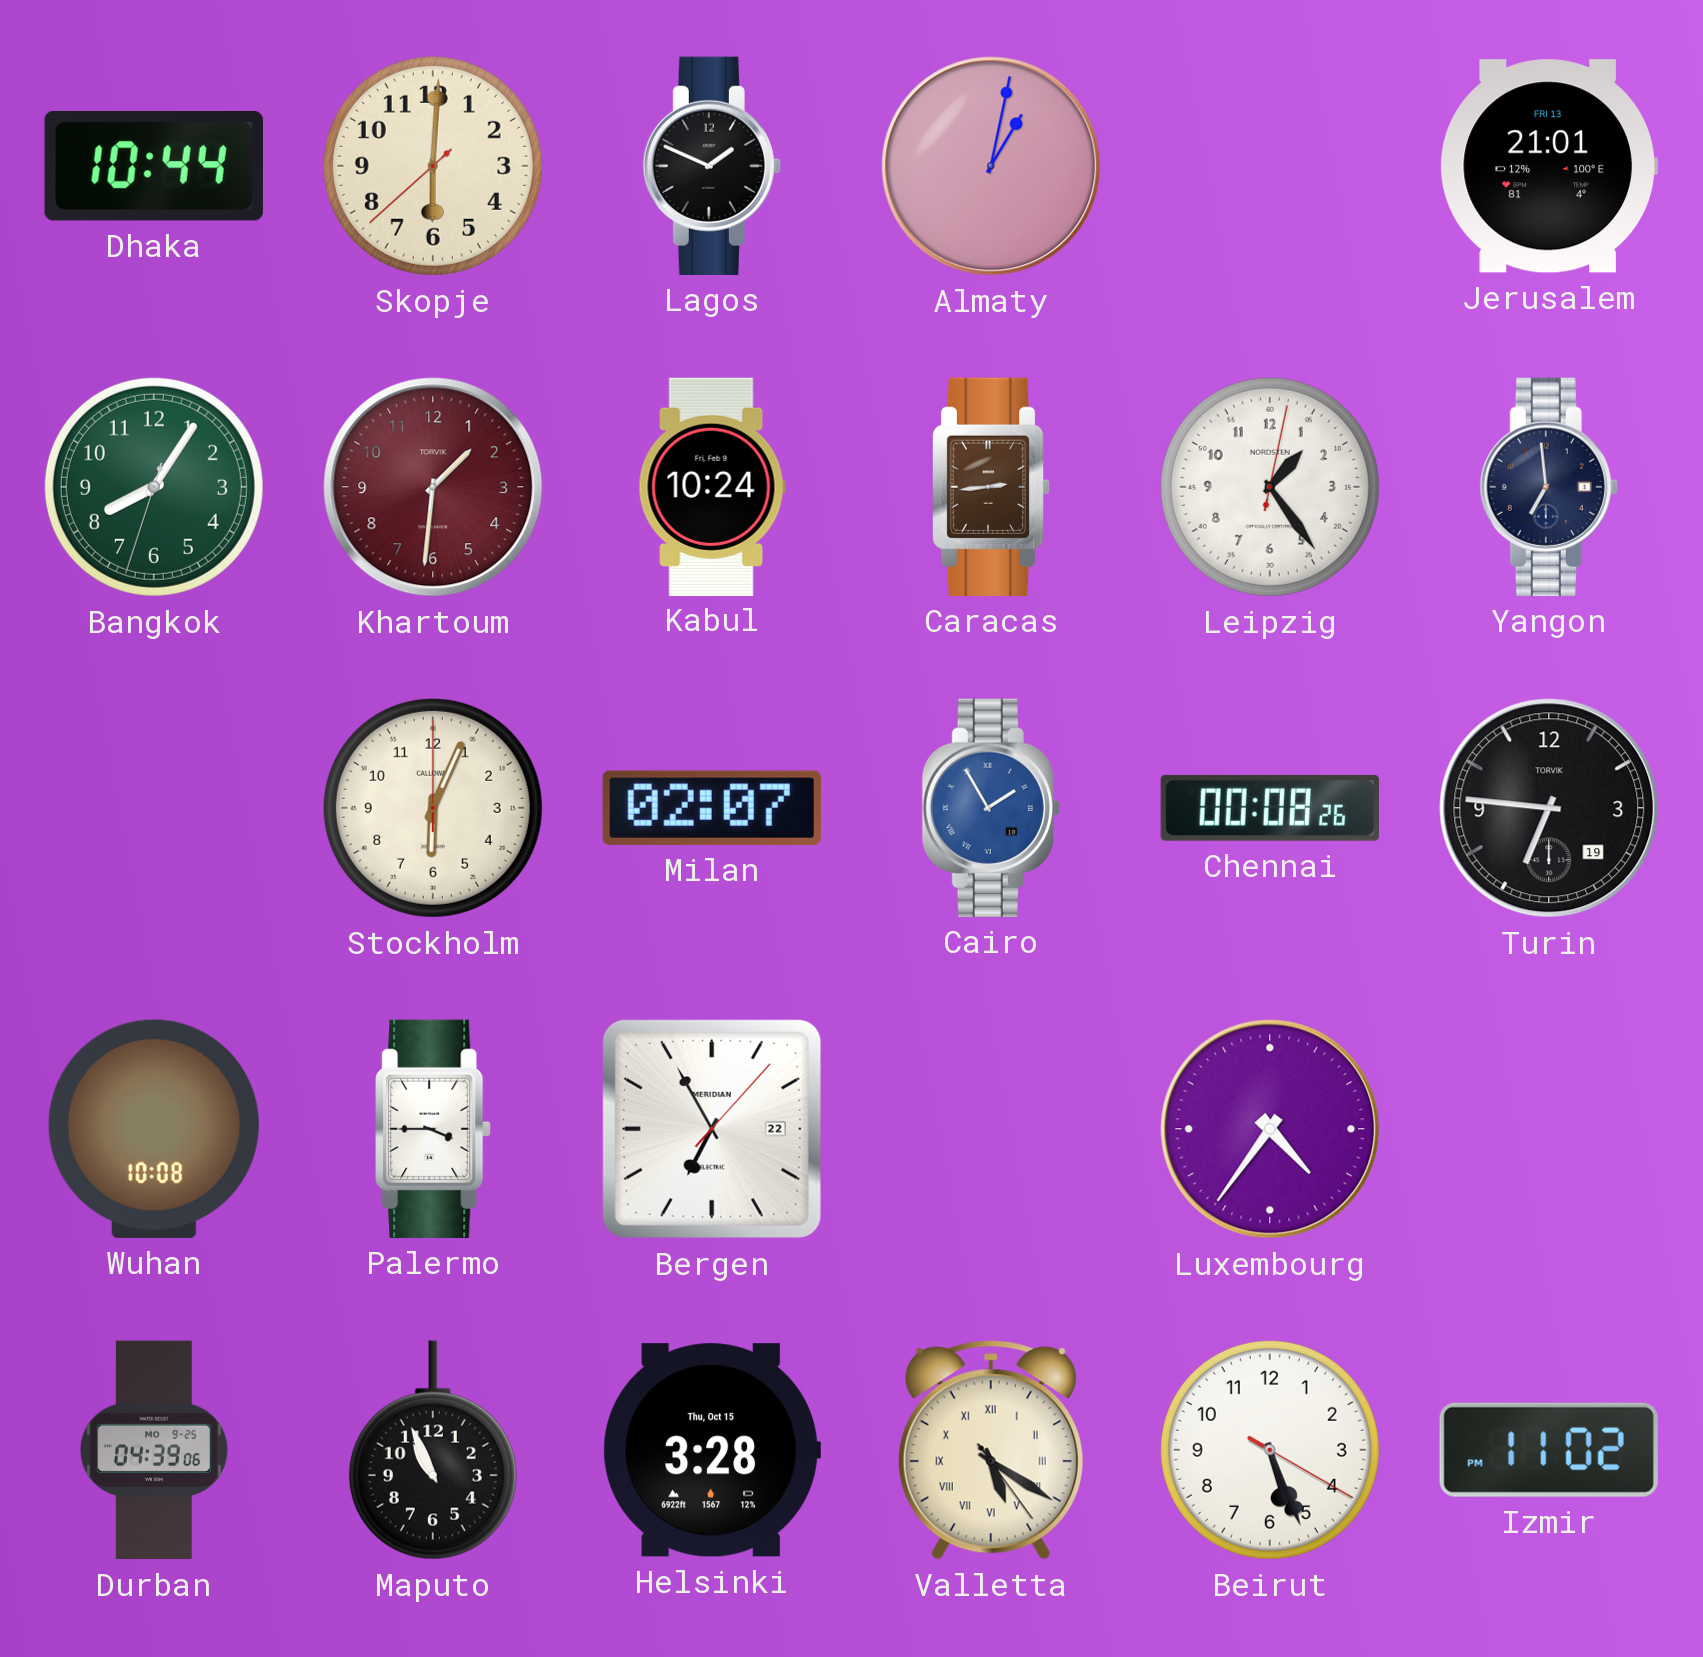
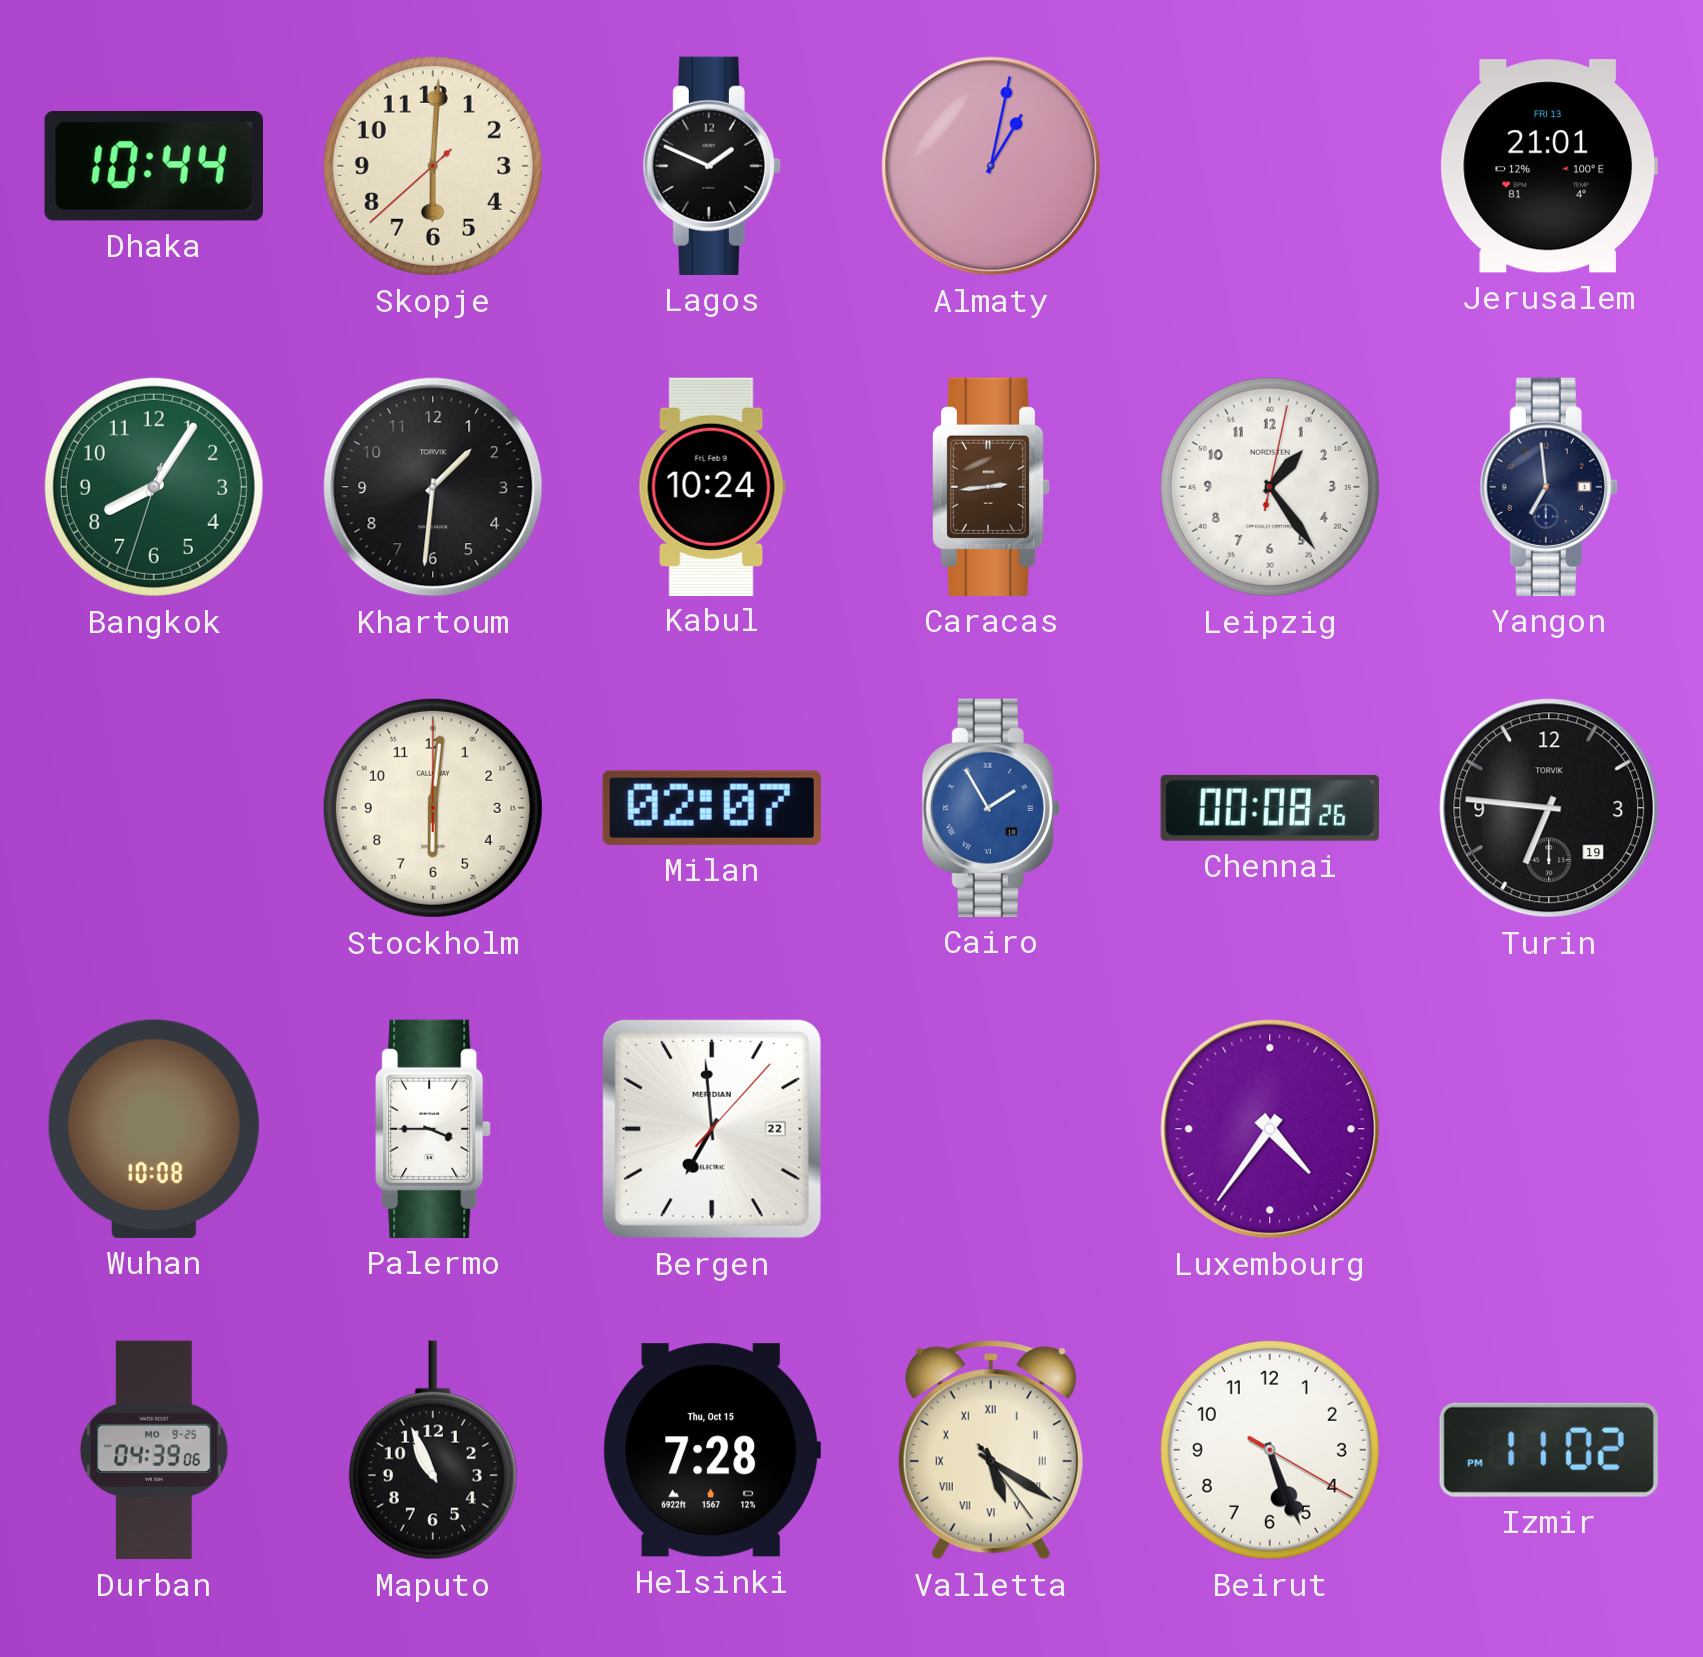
Khartoum dial: burgundy -> black (433, 487)
Stockholm: 6:04 -> 6:01 (433, 808)
Bergen: 6:55 -> 6:59 (712, 1129)
Helsinki: 3:28 -> 7:28 (712, 1450)
